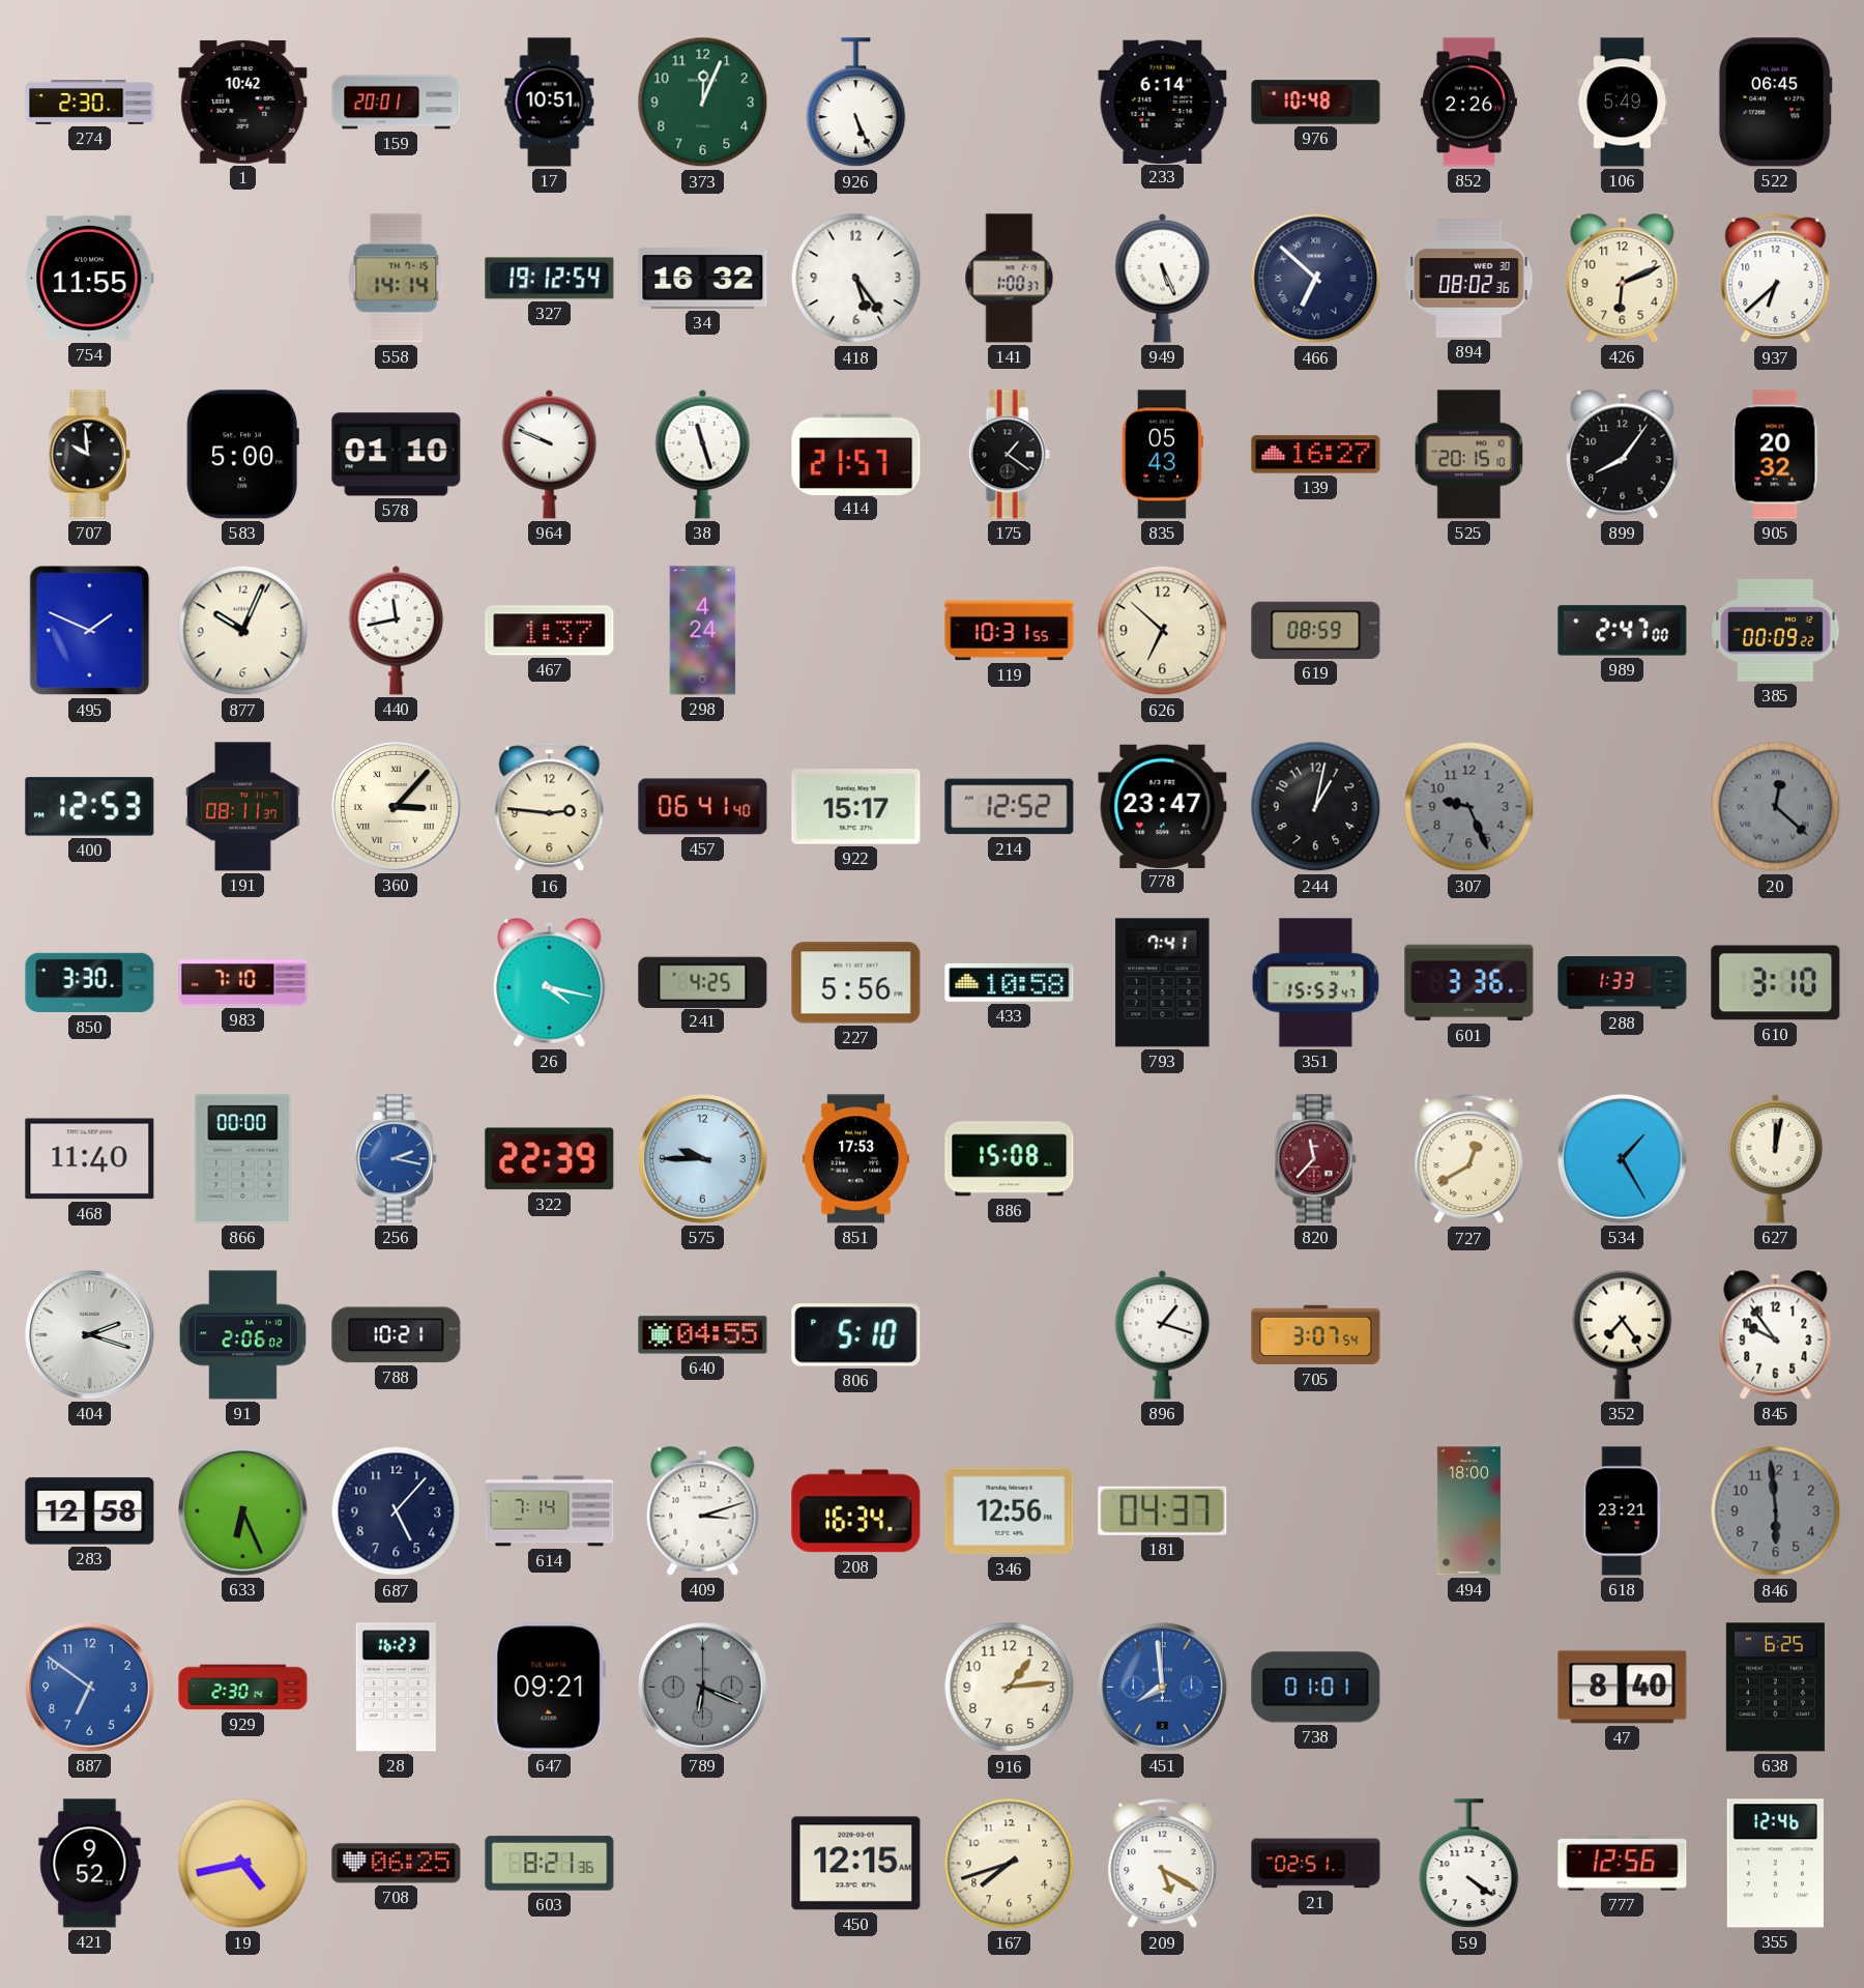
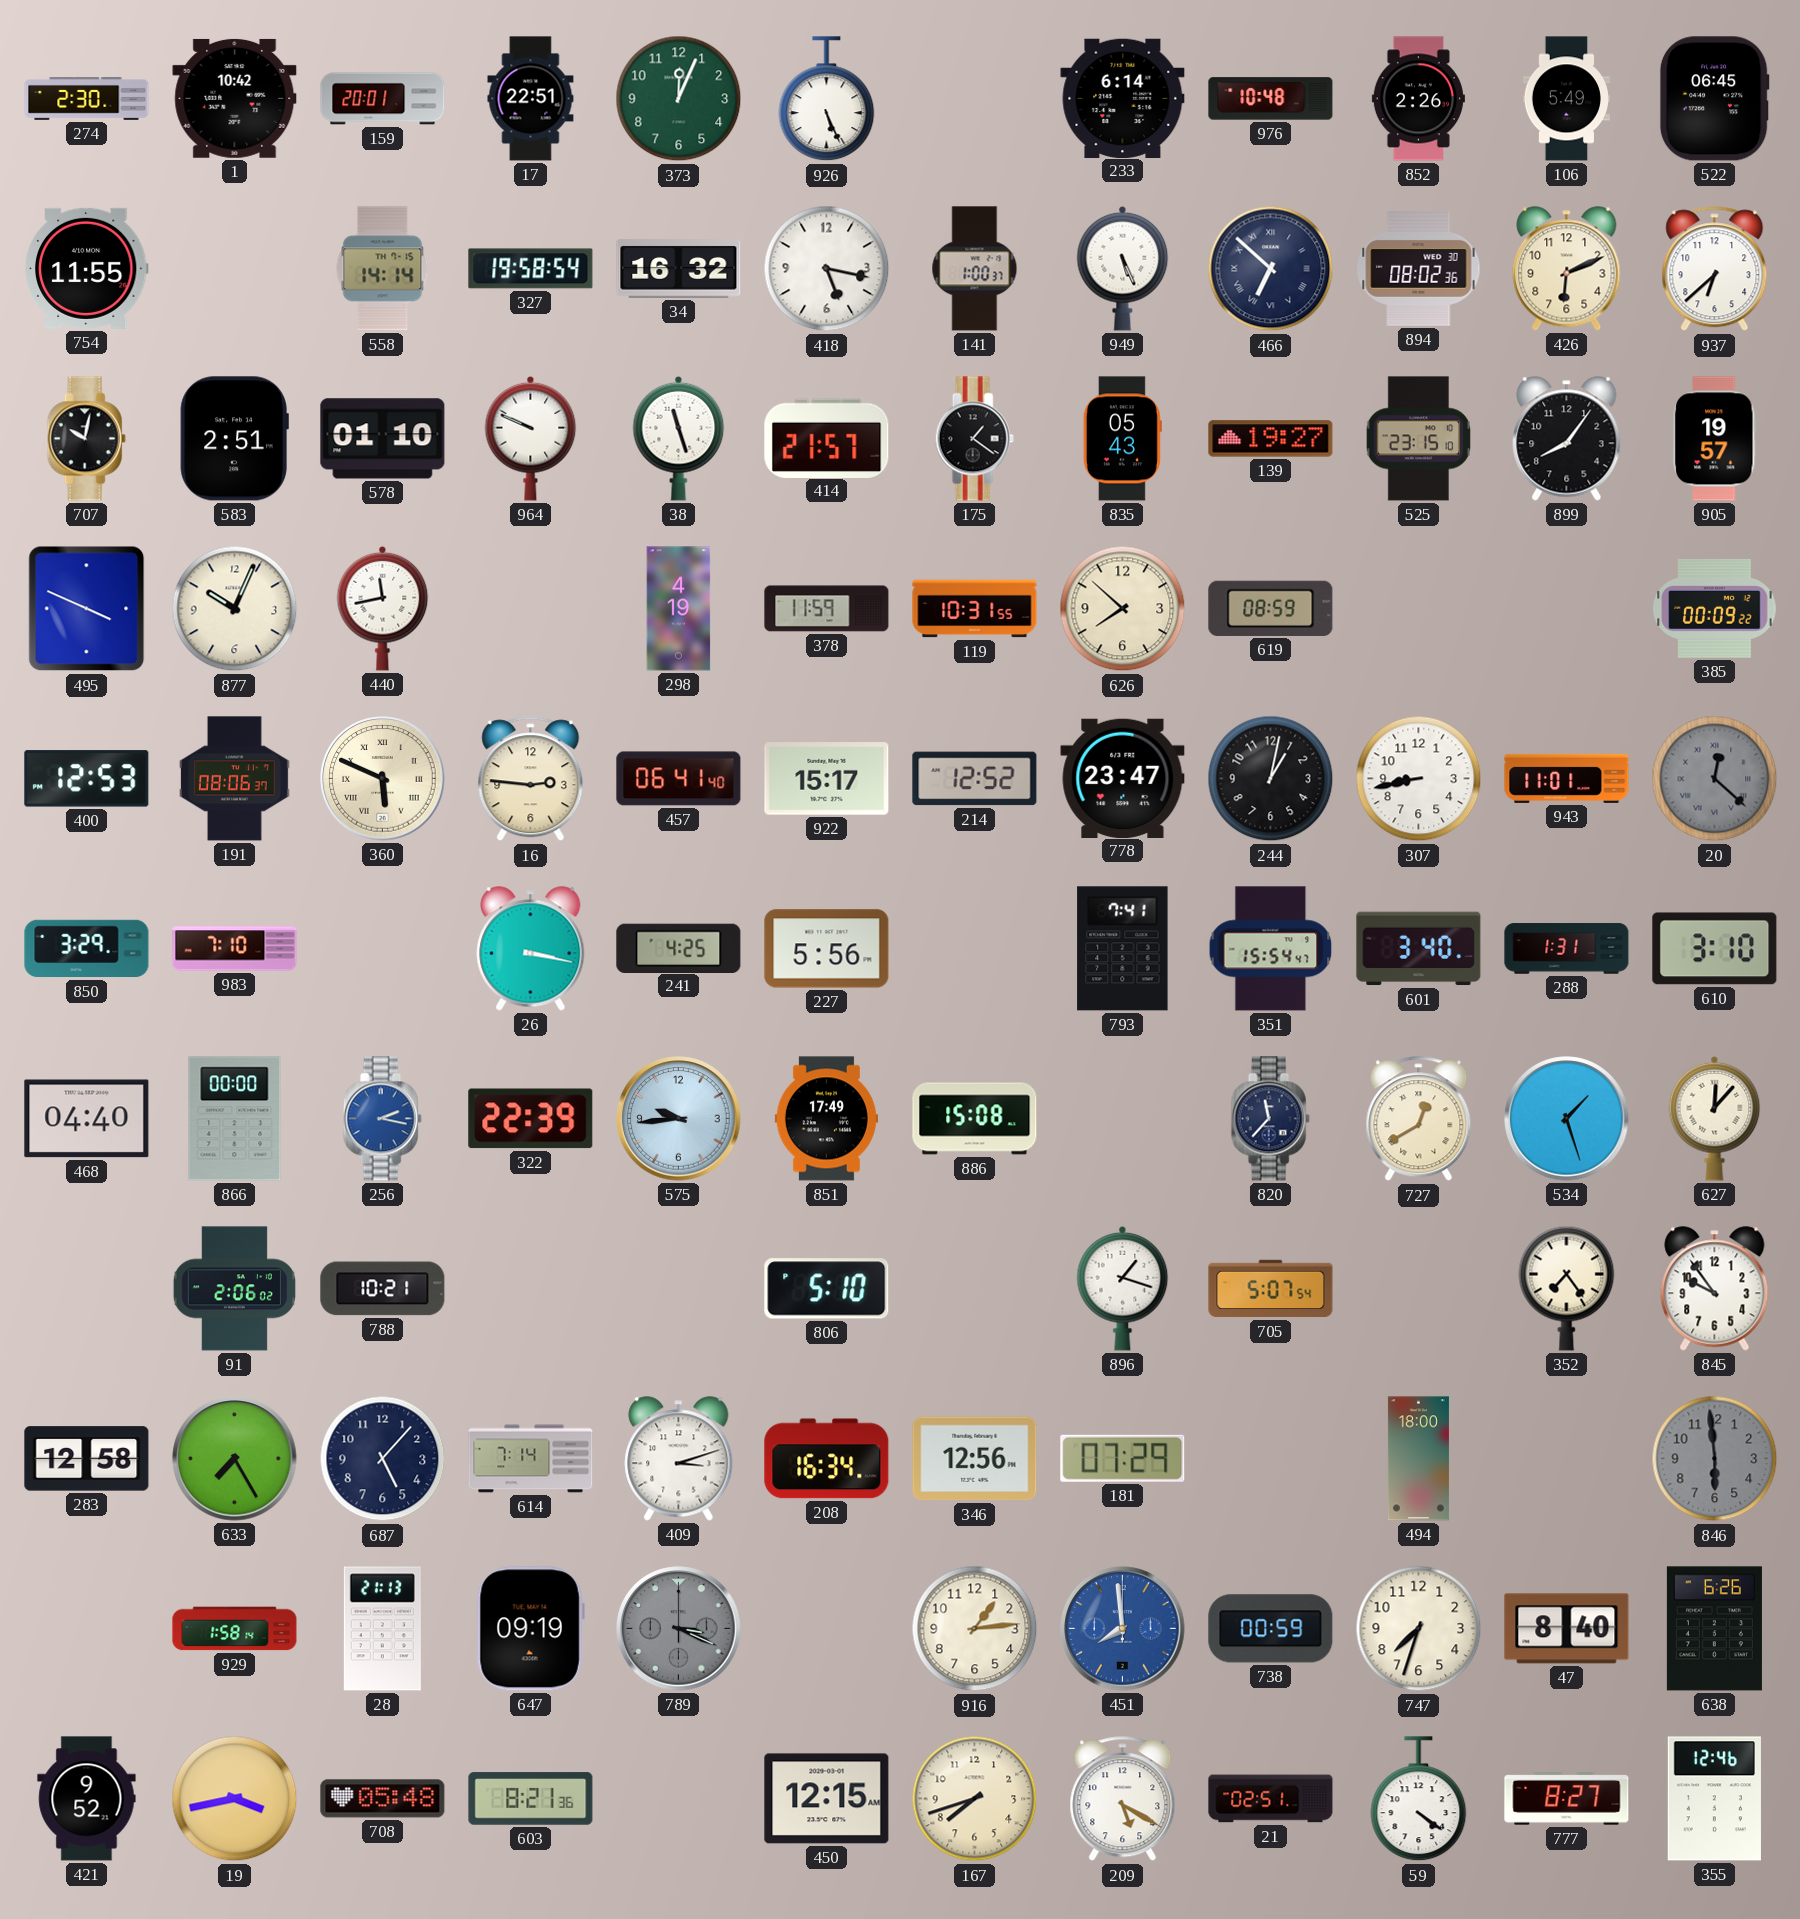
17: 10:51 -> 22:51 (531, 99)
327: 19:12 -> 19:58 (531, 269)
418: 5:24 -> 5:17 (827, 269)
707: 9:59 -> 10:02 (86, 439)
583: 5:00 -> 2:51 (234, 439)
139: 16:27 -> 19:27 (1271, 439)
525: 20:15 -> 23:15 (1418, 439)
905: 20:32 -> 19:57 (1715, 439)
495: 1:49 -> 3:49 (87, 609)
467: 1:37 -> none (550, 631)
298: 4:24 -> 4:19 (679, 609)
378: none -> 11:59 (827, 609)
626: 6:52 -> 7:52 (1123, 609)
989: 2:47 -> none (1623, 631)
191: 08:11 -> 08:06 (235, 779)
360: 3:07 -> 5:49 (383, 779)
307: 9:26 -> 8:43 (1419, 779)
307 dial: grey -> white (1419, 779)
943: none -> 11:01 (1567, 778)
850: 3:30 -> 3:29 (87, 949)
26: 4:17 -> 3:17 (531, 949)
433: 10:58 -> none (1010, 983)
351: 15:53 -> 15:54 (1271, 949)
601: 3:36 -> 3:40 (1419, 949)
288: 1:33 -> 1:31 (1567, 949)
468: 11:40 -> 04:40 (87, 1119)
575: 9:45 -> 9:44 (679, 1119)
851: 17:53 -> 17:49 (826, 1119)
820 dial: burgundy -> navy (1270, 1119)
534: 1:25 -> 1:27 (1567, 1119)
627: 12:02 -> 12:07 (1715, 1118)
404: 2:18 -> none (90, 1335)
640: 04:55 -> none (703, 1335)
705: 3:07 -> 5:07 (1271, 1289)
633: 6:26 -> 7:25 (235, 1459)
181: 04:37 -> 07:29 (1123, 1458)
618: 23:21 -> none (1623, 1511)
887: 6:51 -> none (90, 1688)
929: 2:30 -> 1:58 (235, 1629)
28: 16:23 -> 21:13 (382, 1629)
647: 09:21 -> 09:19 (530, 1629)
789: 6:19 -> 3:19 (679, 1629)
738: 01:01 -> 00:59 (1271, 1629)
747: none -> 7:33 (1419, 1629)
638: 6:25 -> 6:26 (1714, 1629)
19: 4:43 -> 3:43 (235, 1799)
708: 06:25 -> 05:48 (383, 1799)
777: 12:56 -> 8:27 (1567, 1799)
